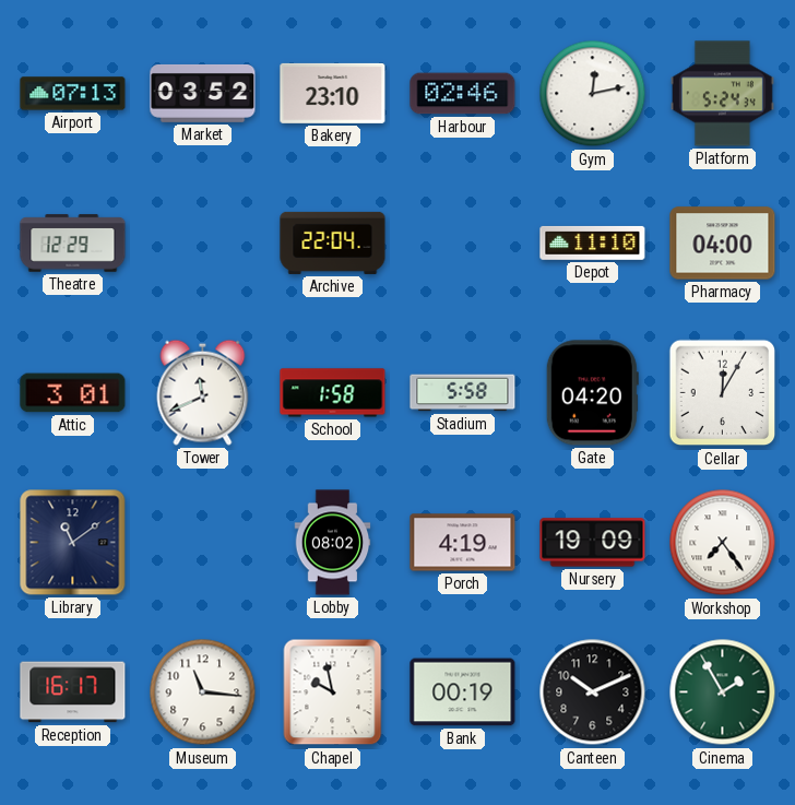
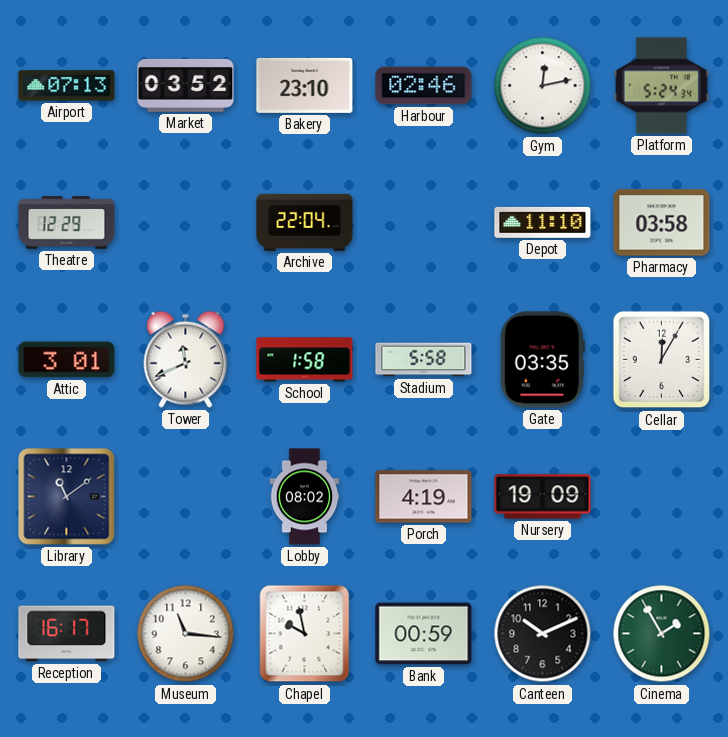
Pharmacy: 04:00 -> 03:58 (662, 223)
Gate: 04:20 -> 03:35 (542, 360)
Workshop: 7:24 -> none (723, 543)
Bank: 00:19 -> 00:59 (424, 634)
